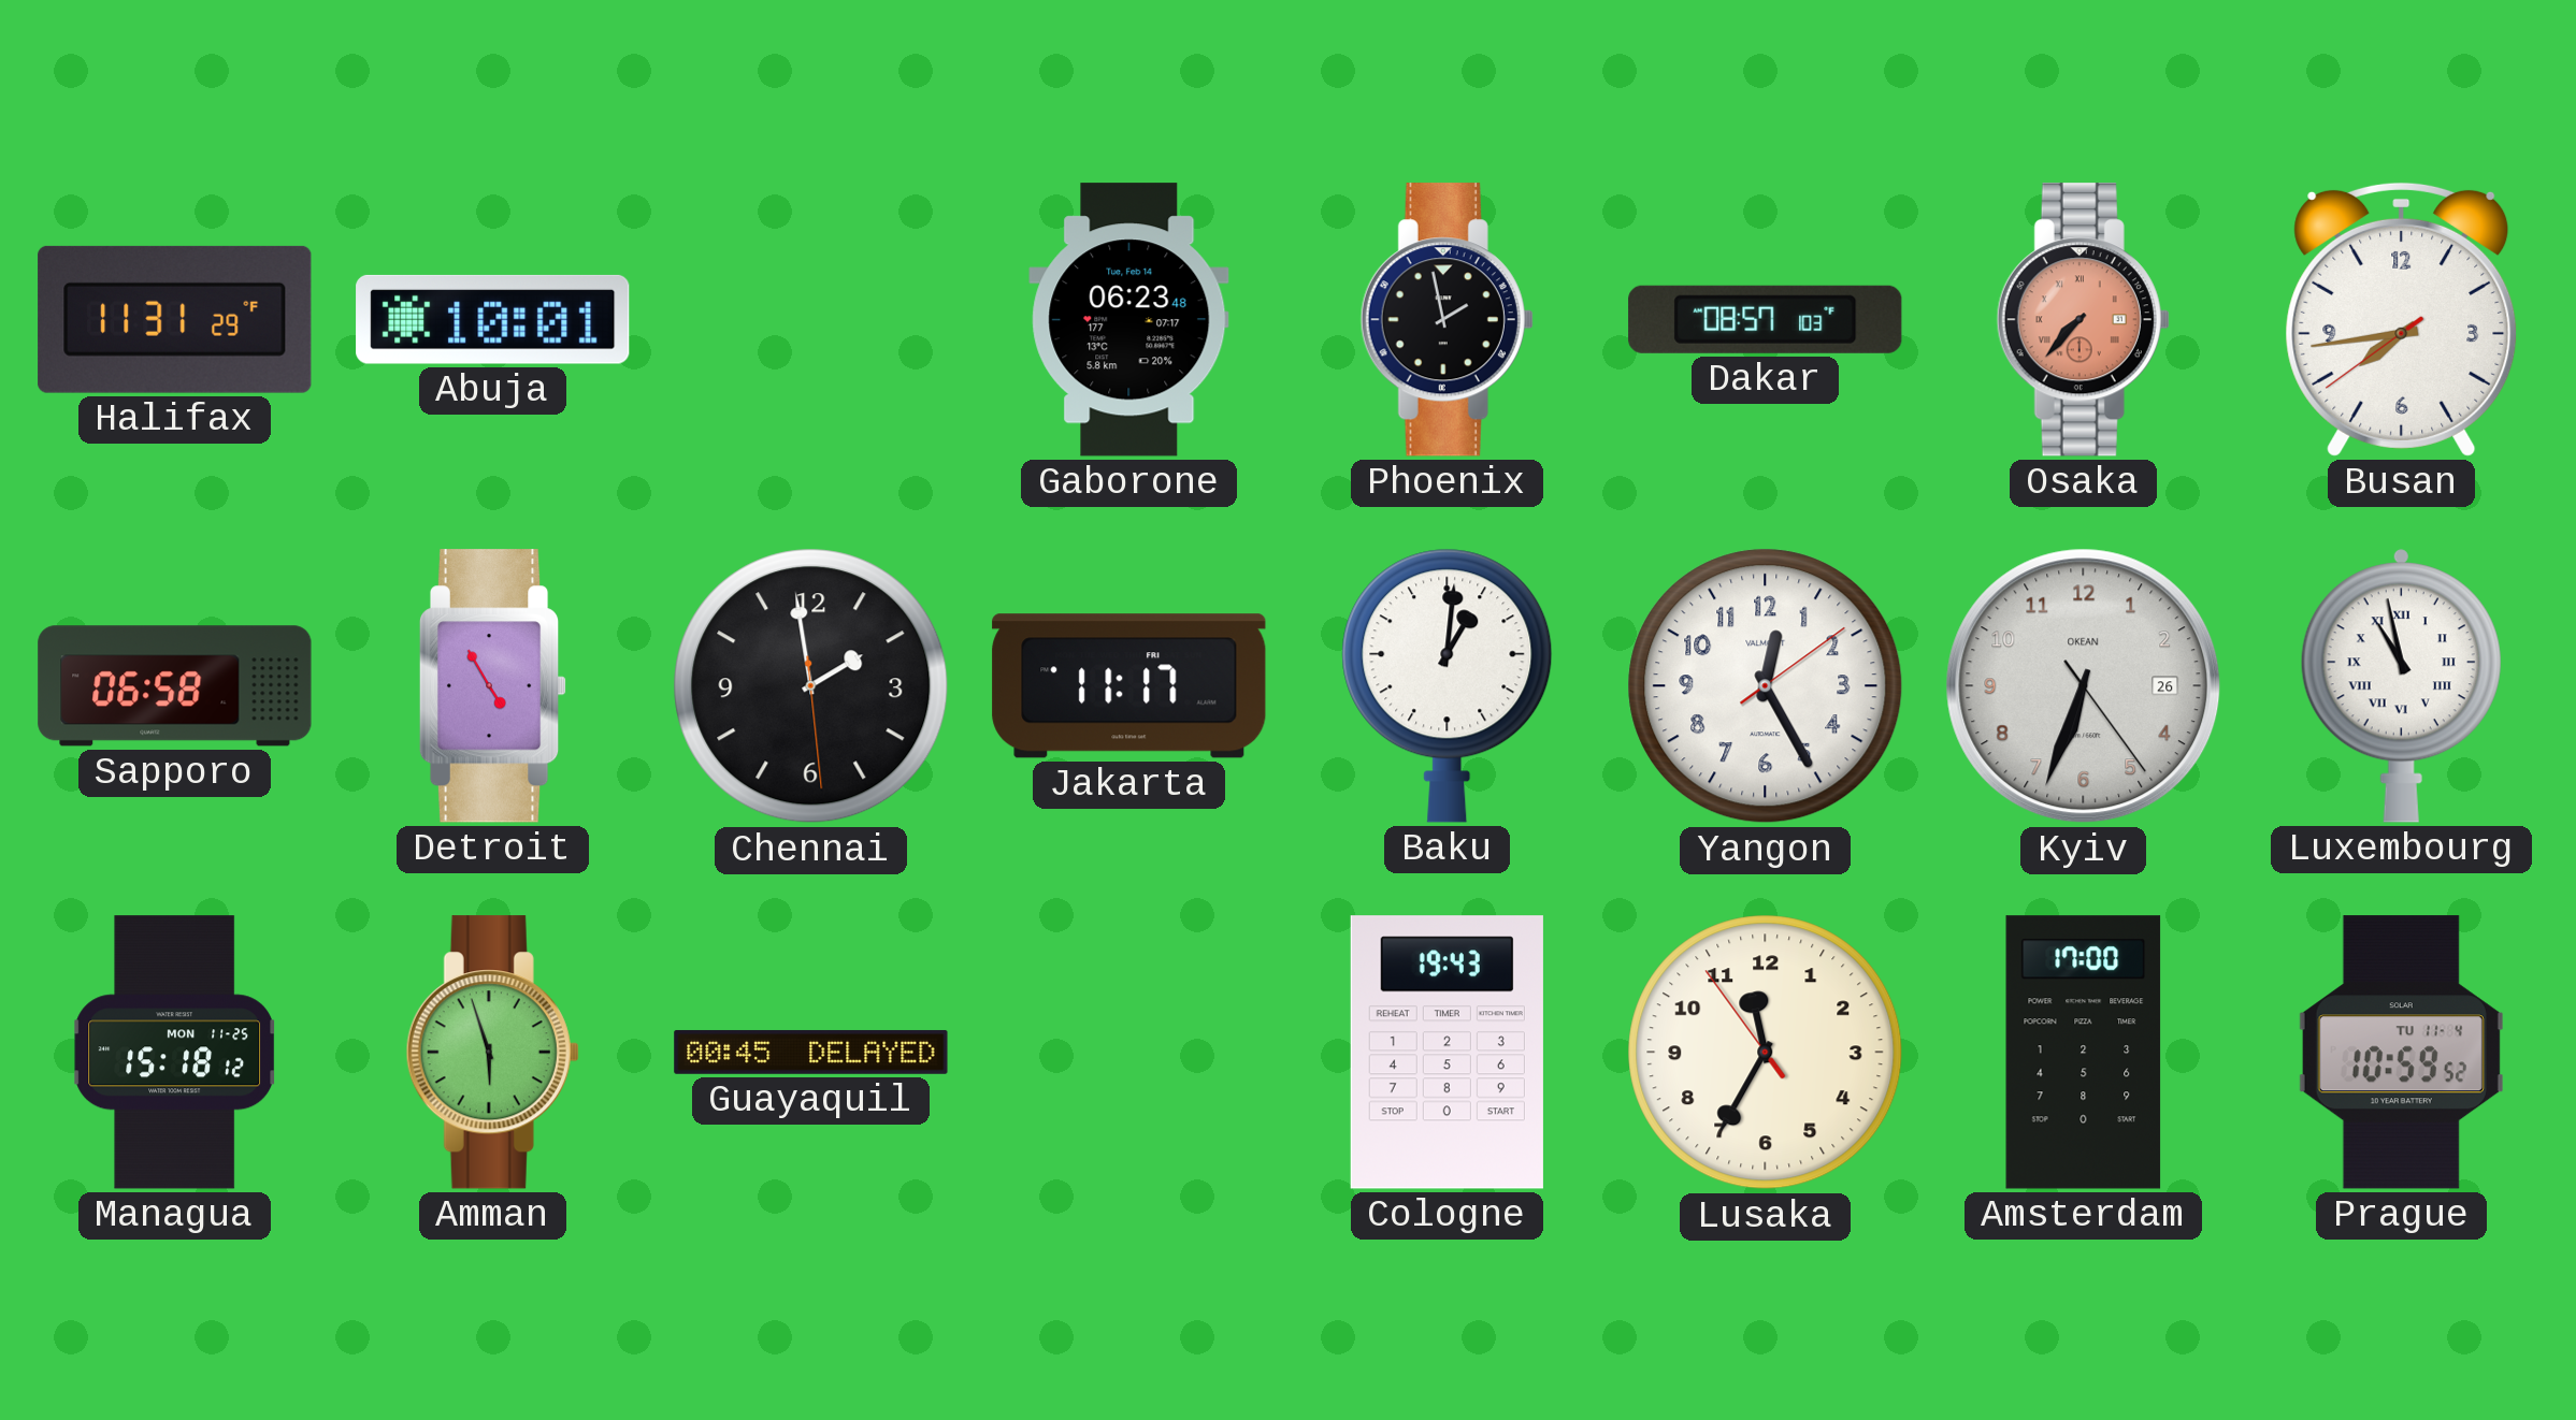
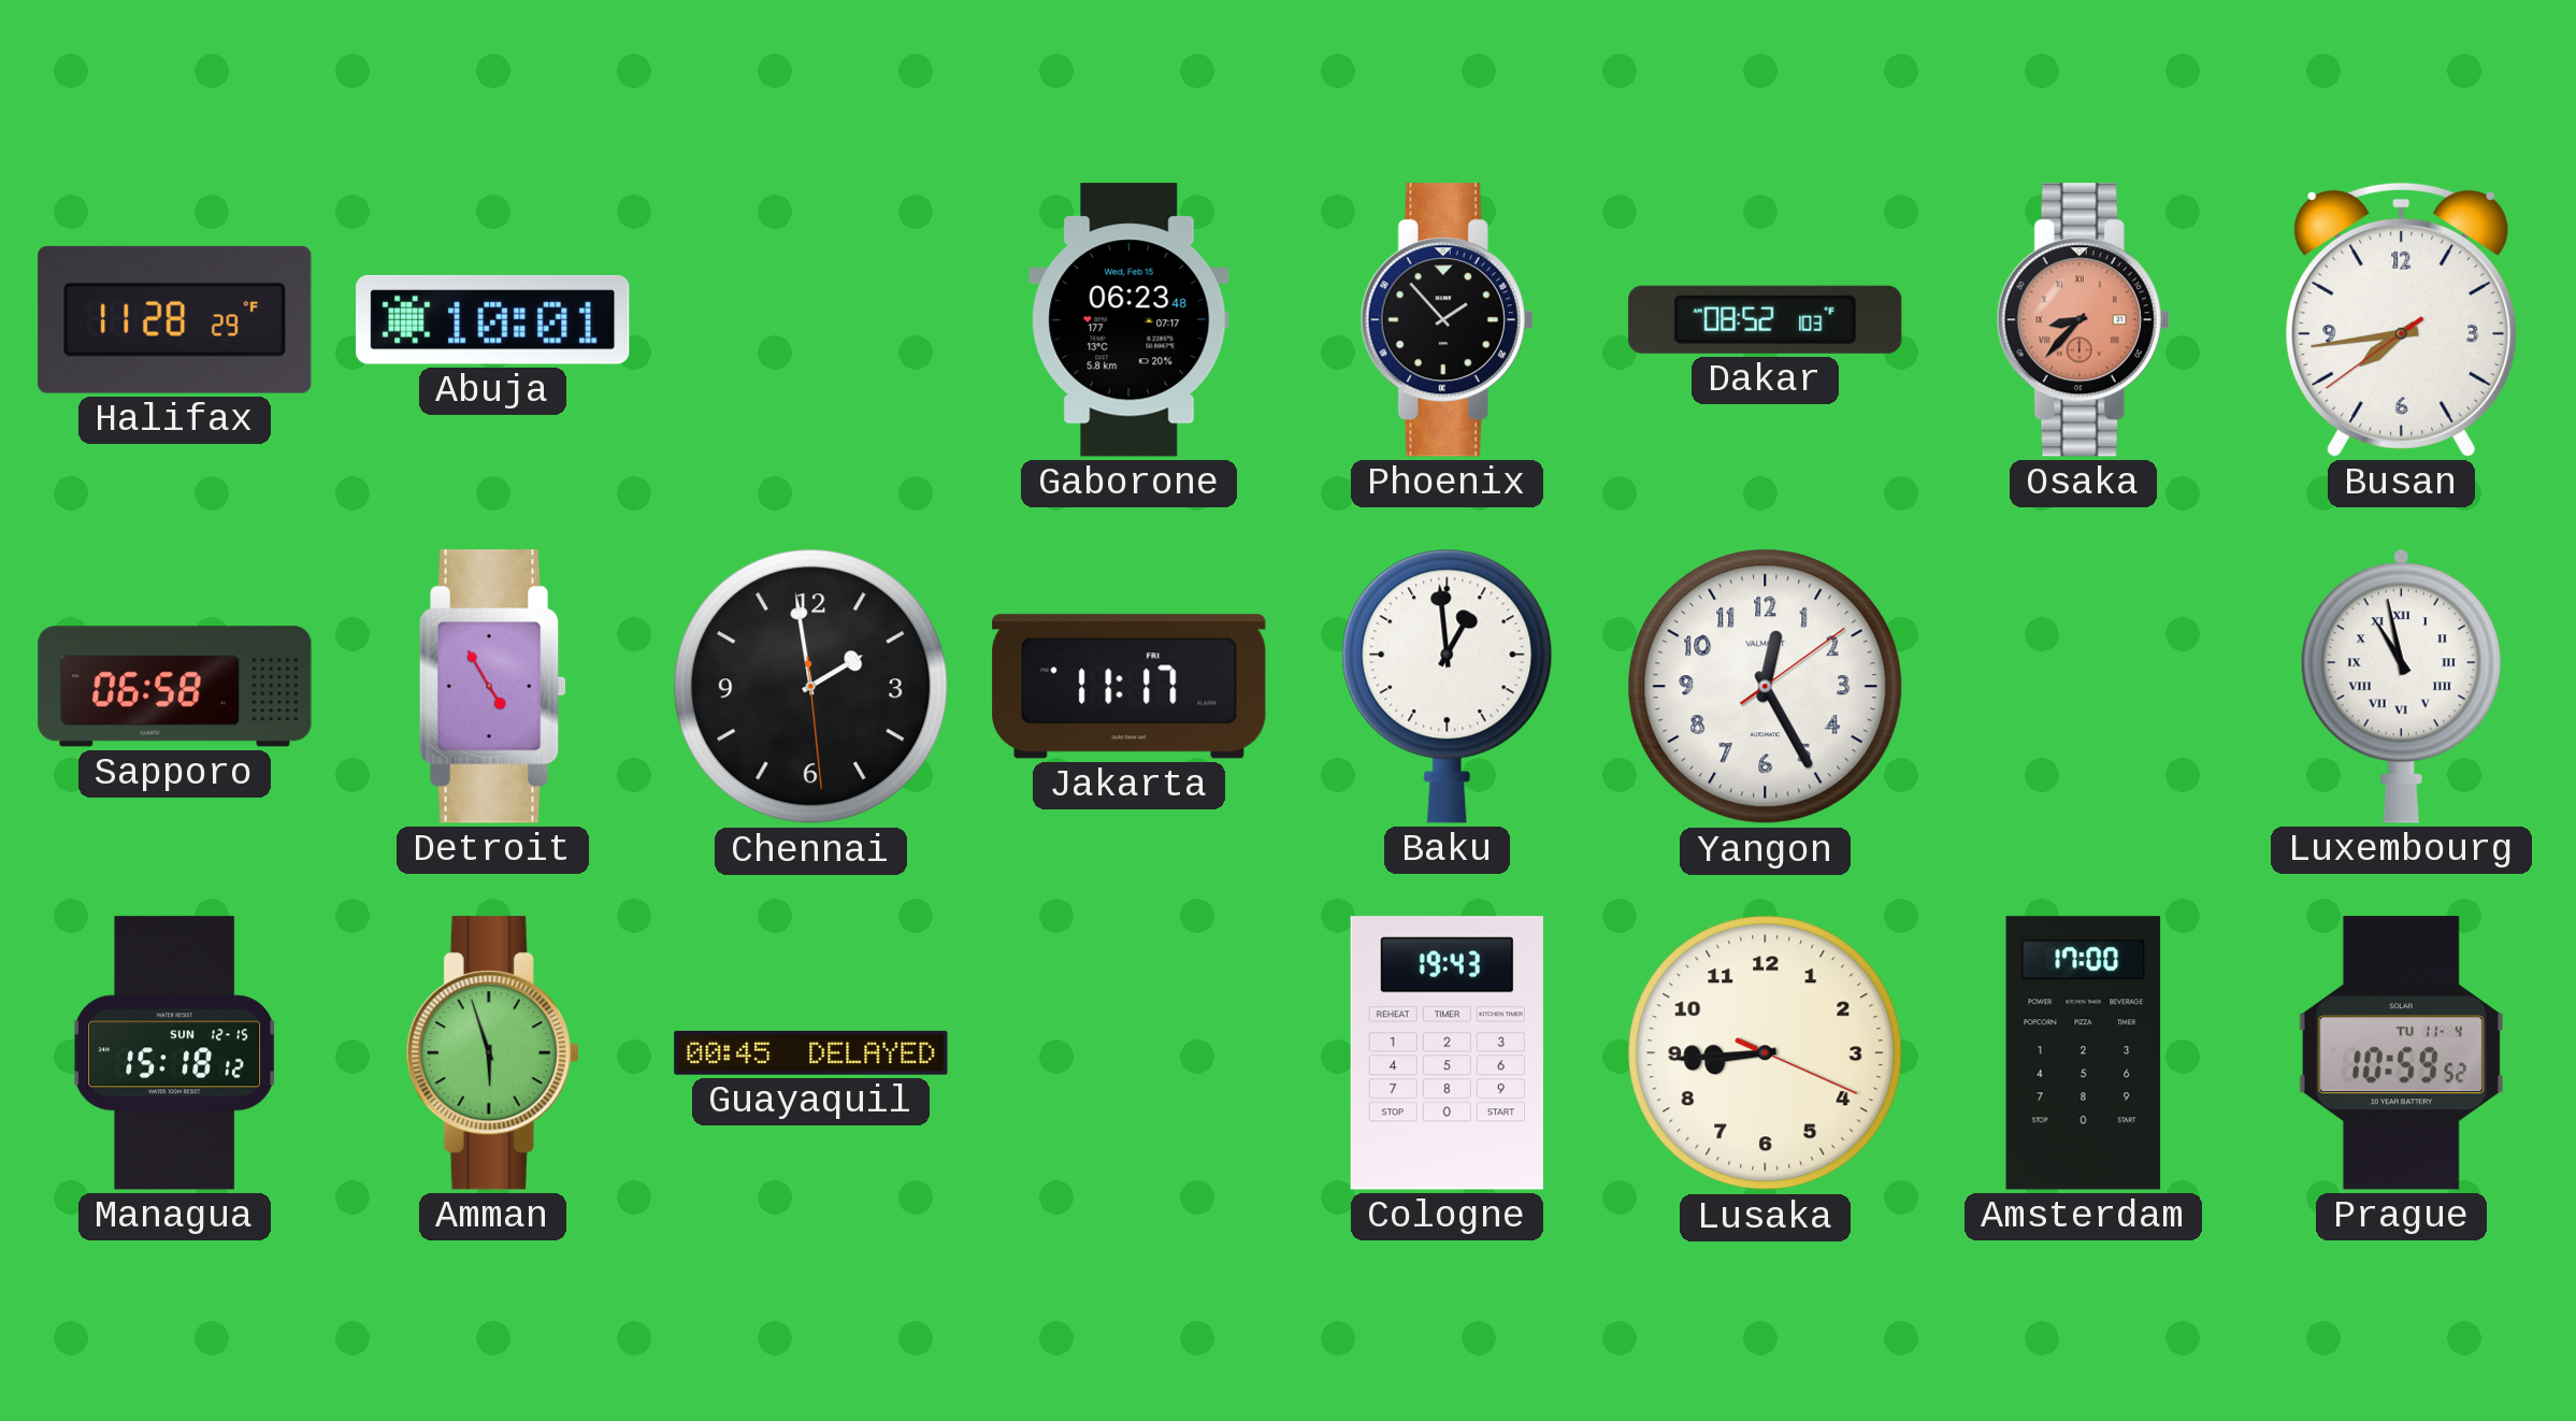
Halifax: 11:31 -> 11:28 (175, 319)
Gaborone date: Tue, Feb 14 -> Wed, Feb 15 (1129, 320)
Phoenix: 1:58 -> 1:53 (1447, 320)
Dakar: 08:57 -> 08:52 (1766, 319)
Osaka: 7:37 -> 8:37 (2083, 320)
Baku: 1:01 -> 12:59 (1448, 686)
Kyiv: 6:33 -> none (2084, 686)
Managua date: MON 11-25 -> SUN 12-15 (175, 1053)
Lusaka: 11:34 -> 8:44 (1766, 1053)
